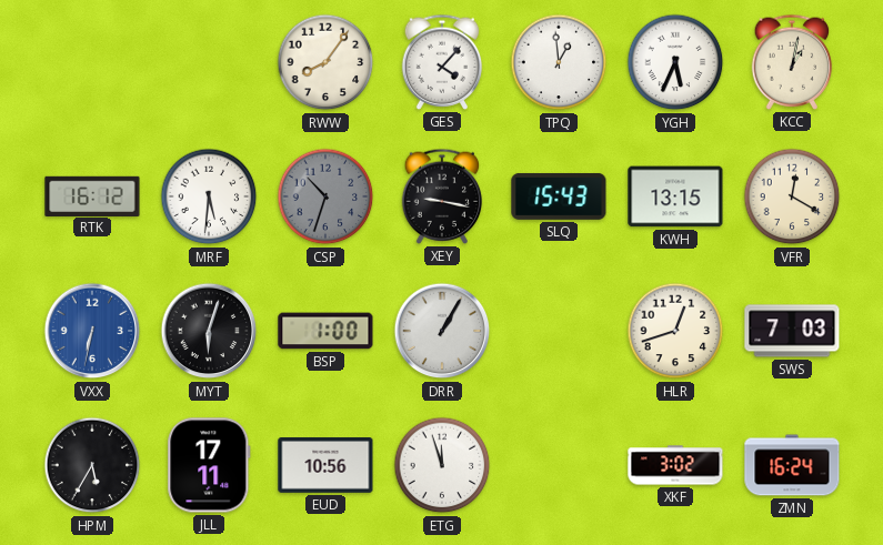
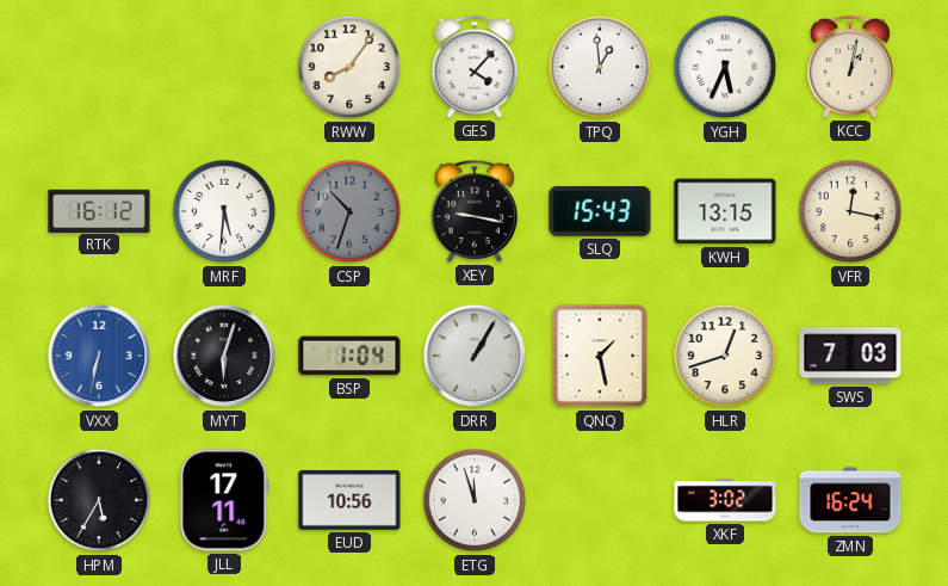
VFR: 12:20 -> 12:17 (850, 211)
BSP: 1:00 -> 1:04 (349, 356)
QNQ: none -> 1:28 (600, 356)
